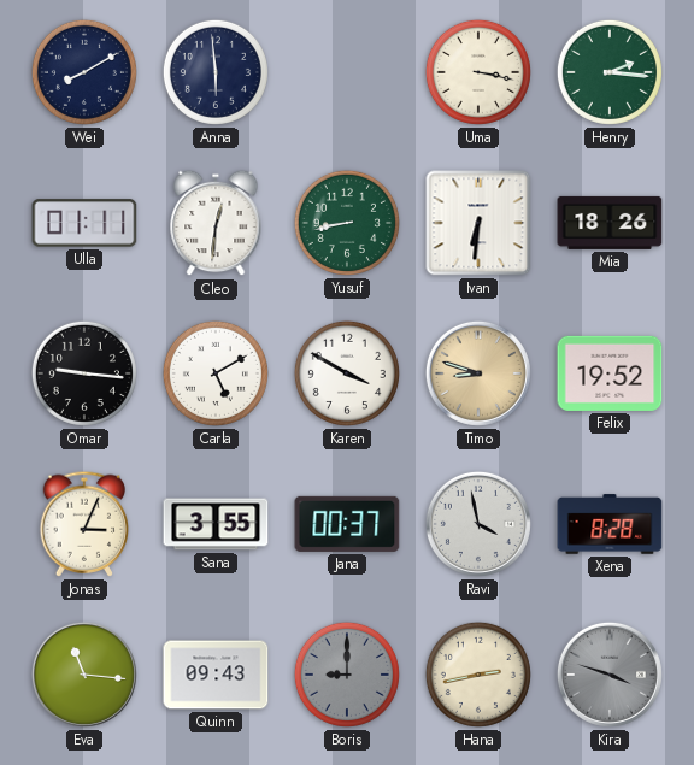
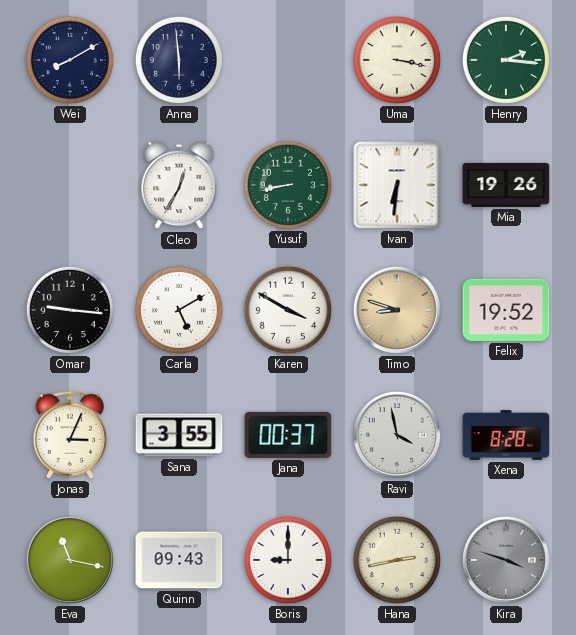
Ulla: 01:11 -> none (84, 223)
Cleo: 12:31 -> 12:35 (179, 185)
Mia: 18:26 -> 19:26 (506, 185)
Eva: 11:16 -> 11:17 (70, 560)
Boris dial: grey -> white (288, 560)
